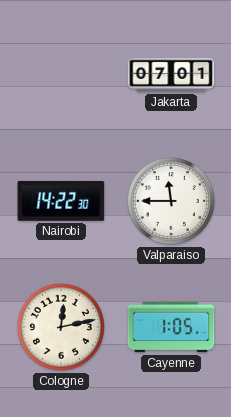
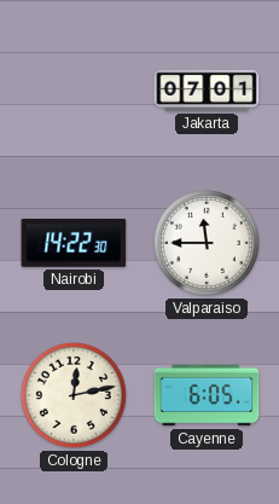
Cayenne: 1:05 -> 6:05 (207, 395)
